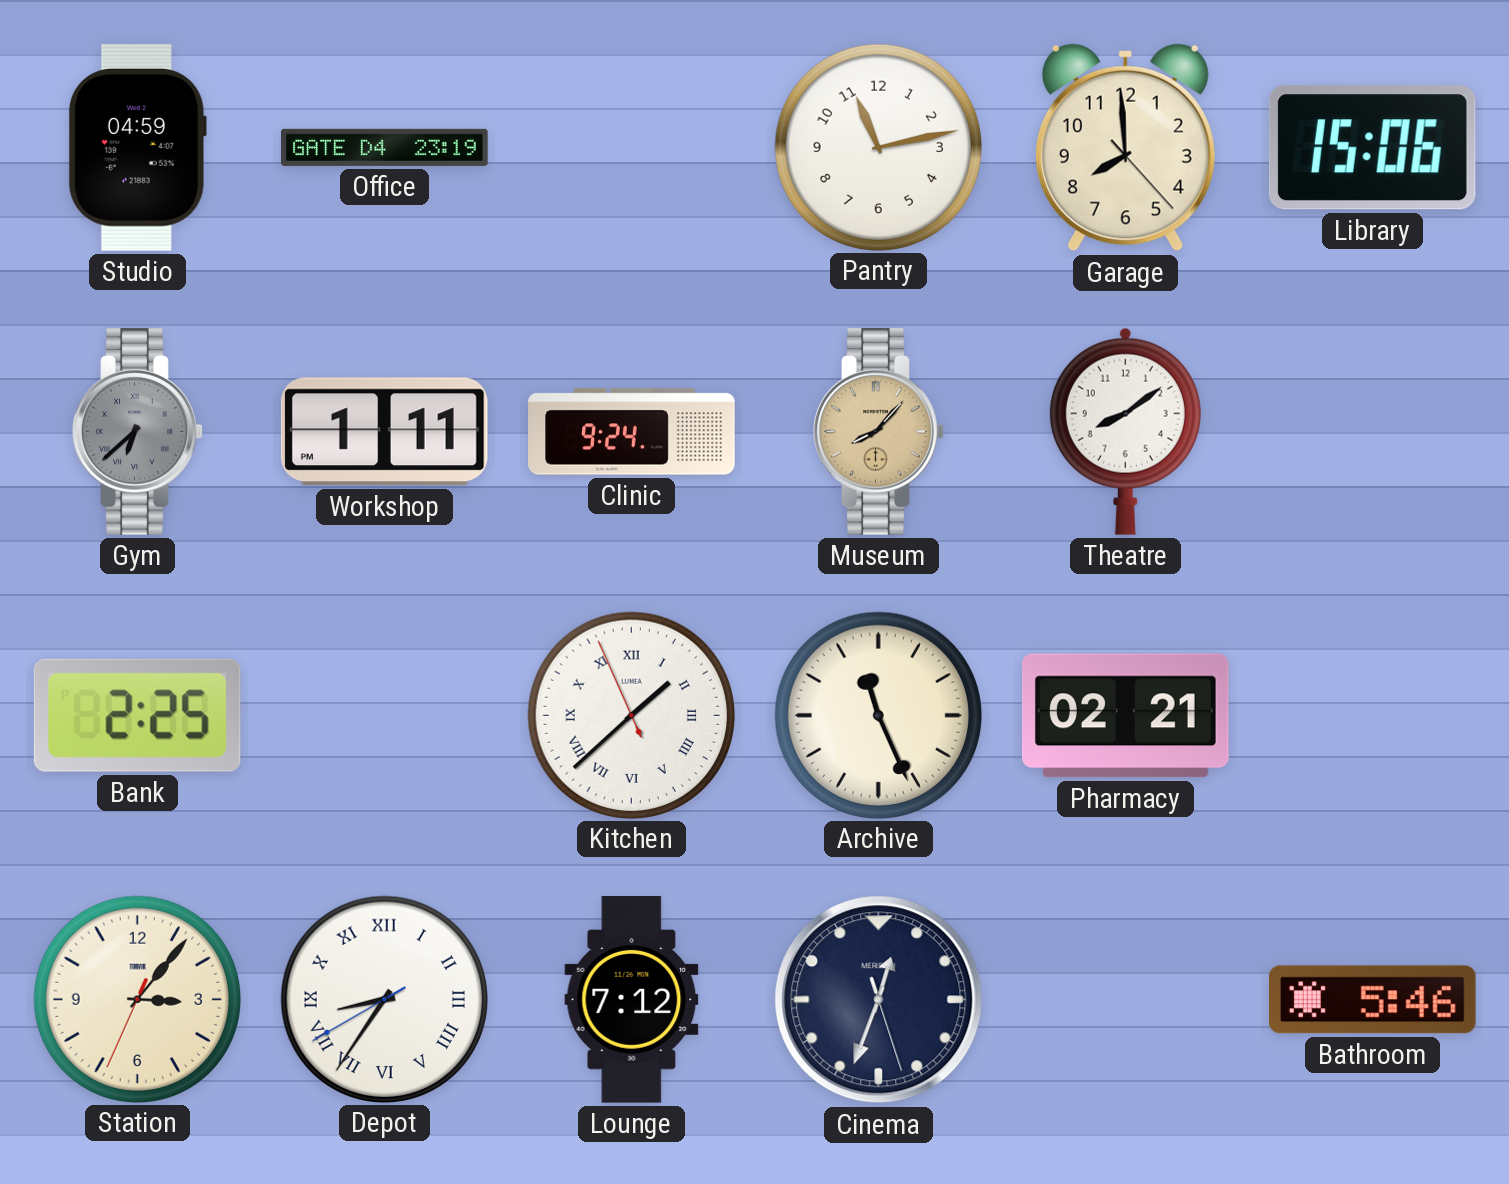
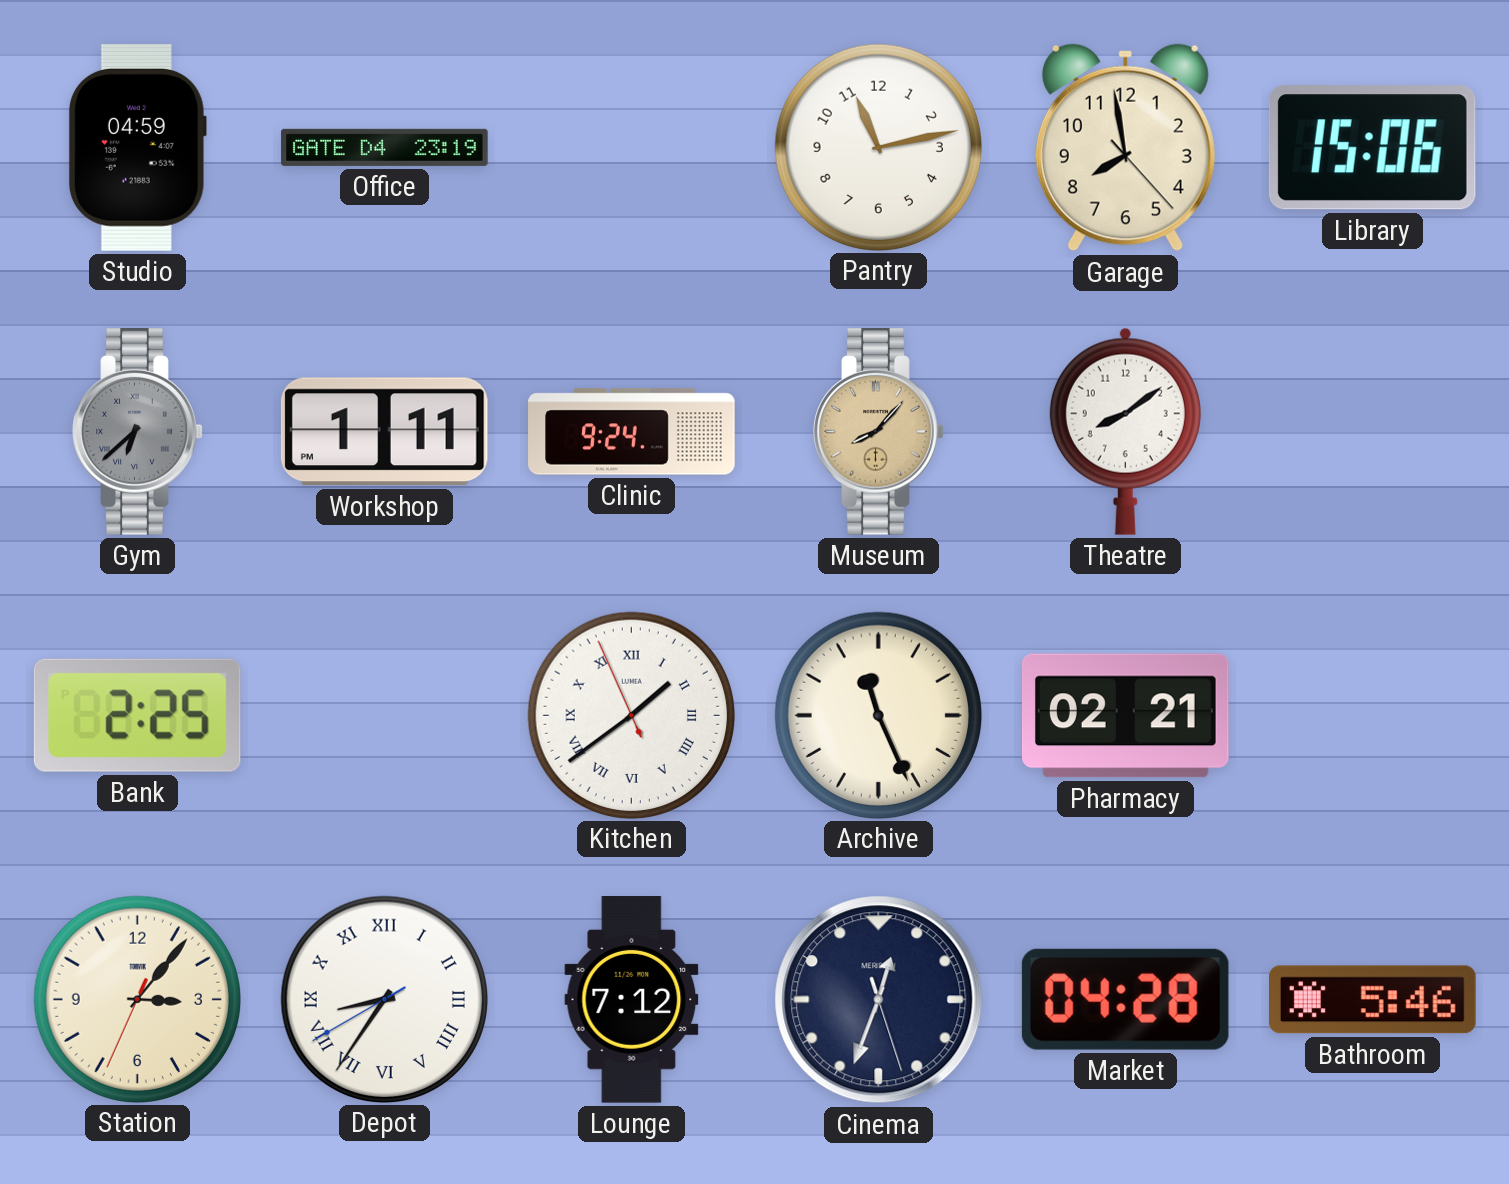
Garage: 7:59 -> 7:58 (1125, 148)
Kitchen: 1:37 -> 1:38 (631, 715)
Market: none -> 04:28 (1125, 999)
